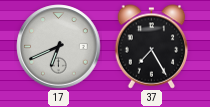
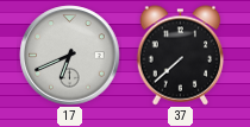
37: 7:25 -> 7:38 (181, 56)
